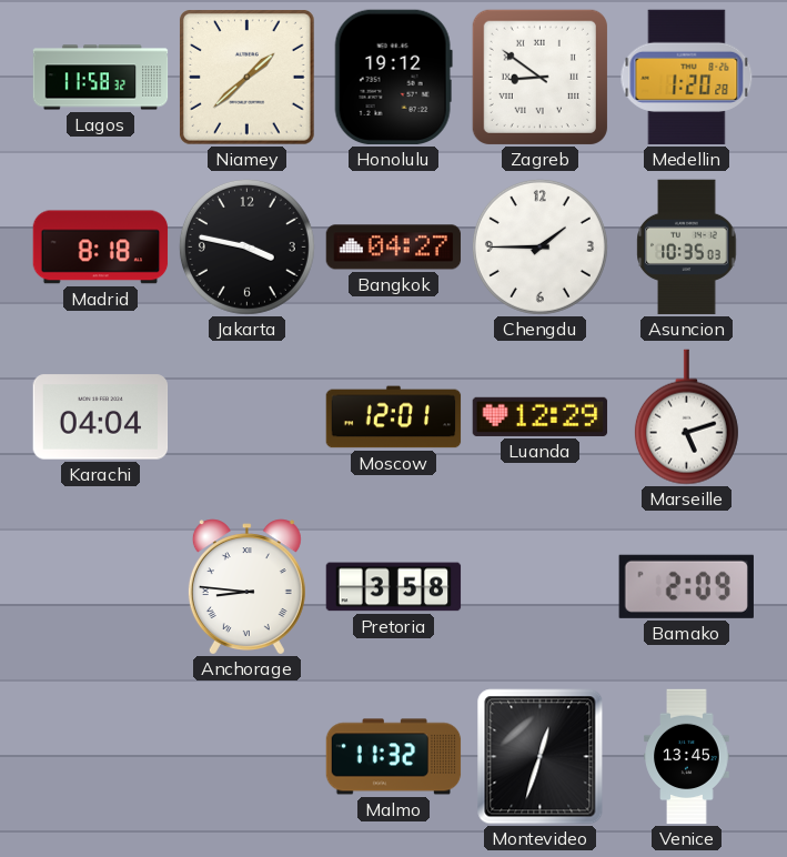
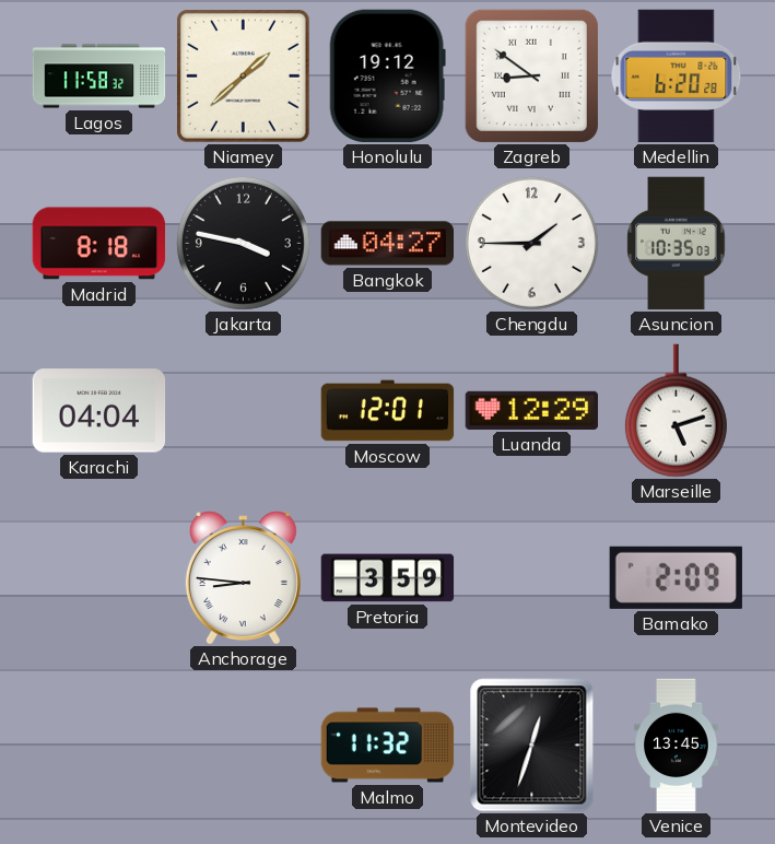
Medellin: 1:20 -> 6:20 (677, 77)
Pretoria: 3:58 -> 3:59 (388, 578)
